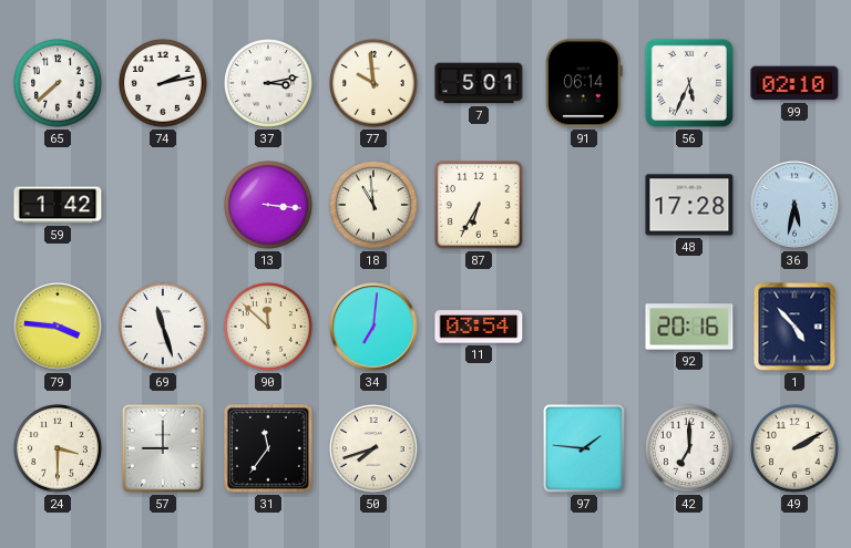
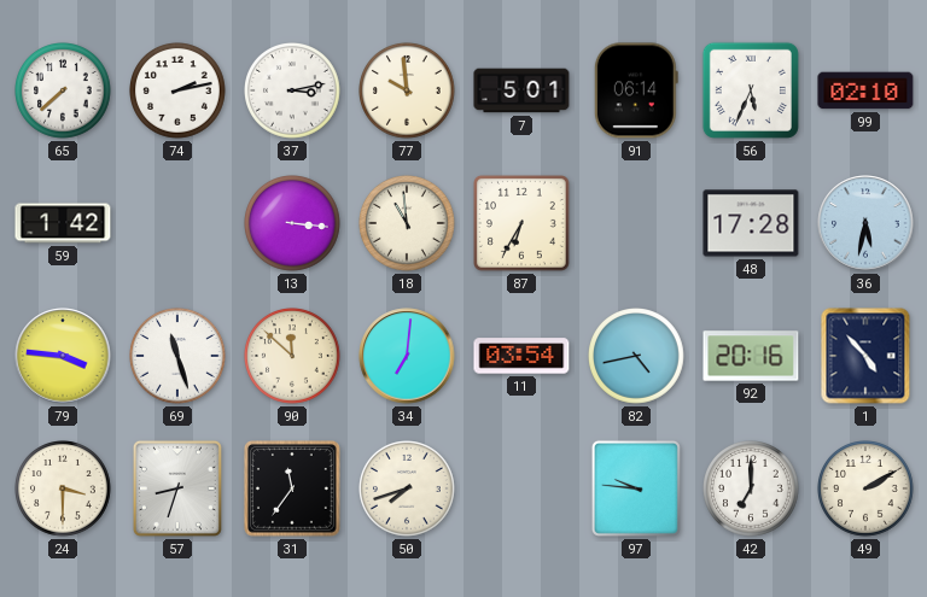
82: none -> 4:43 (637, 357)
57: 9:00 -> 8:33 (177, 488)
97: 1:46 -> 9:46 (636, 488)
